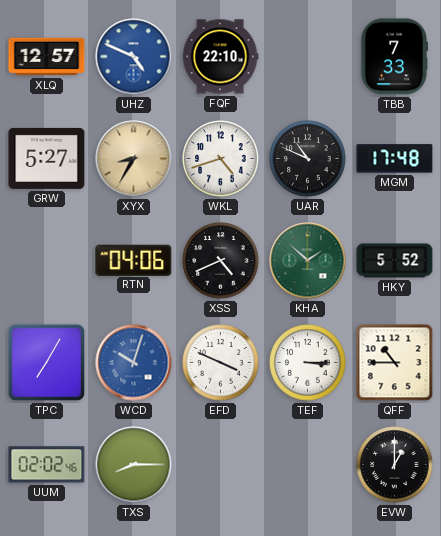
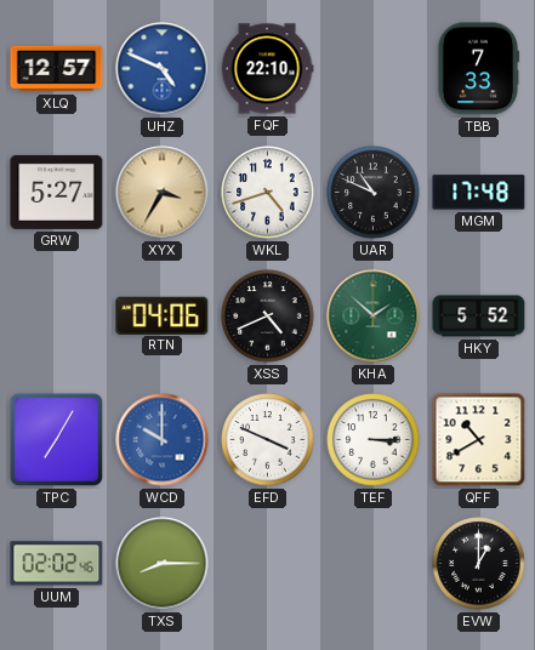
XYX: 8:35 -> 3:35 (163, 193)
WCD: 10:03 -> 10:00 (163, 440)
QFF: 10:45 -> 10:40 (479, 440)
